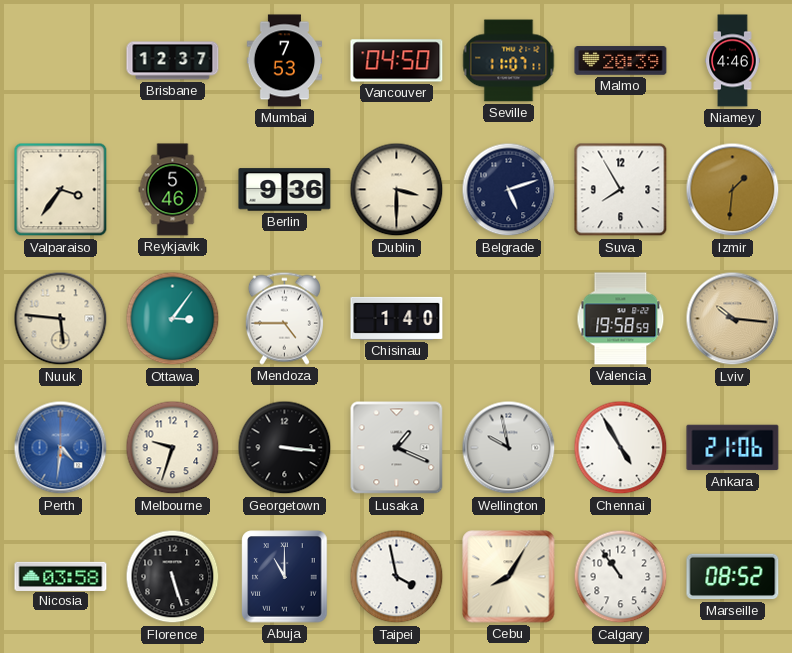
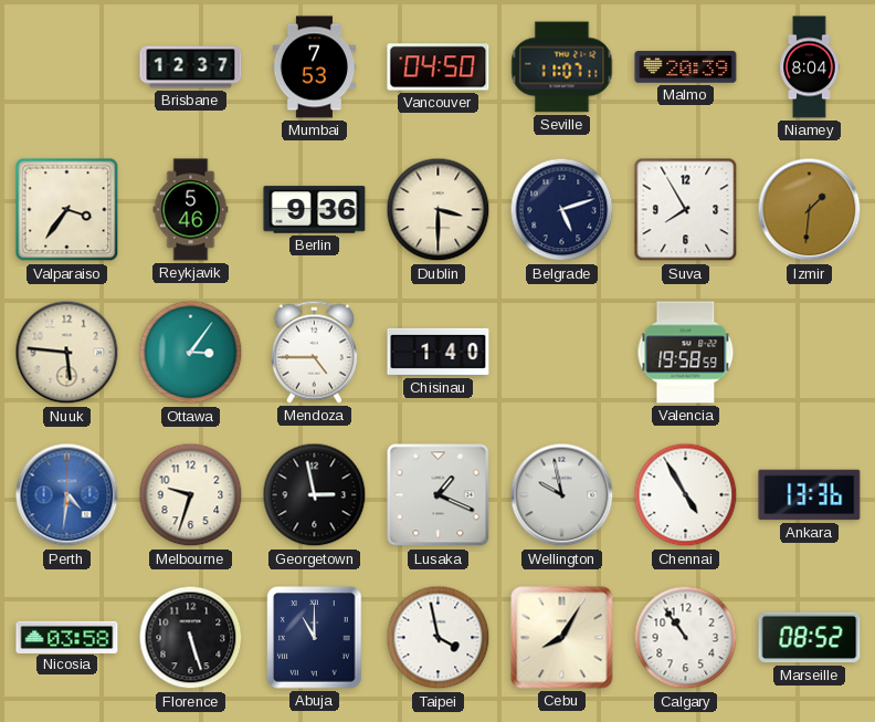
Niamey: 4:46 -> 8:04 (810, 67)
Lviv: 10:16 -> none (733, 319)
Georgetown: 3:16 -> 2:58 (315, 495)
Ankara: 21:06 -> 13:36 (810, 495)
